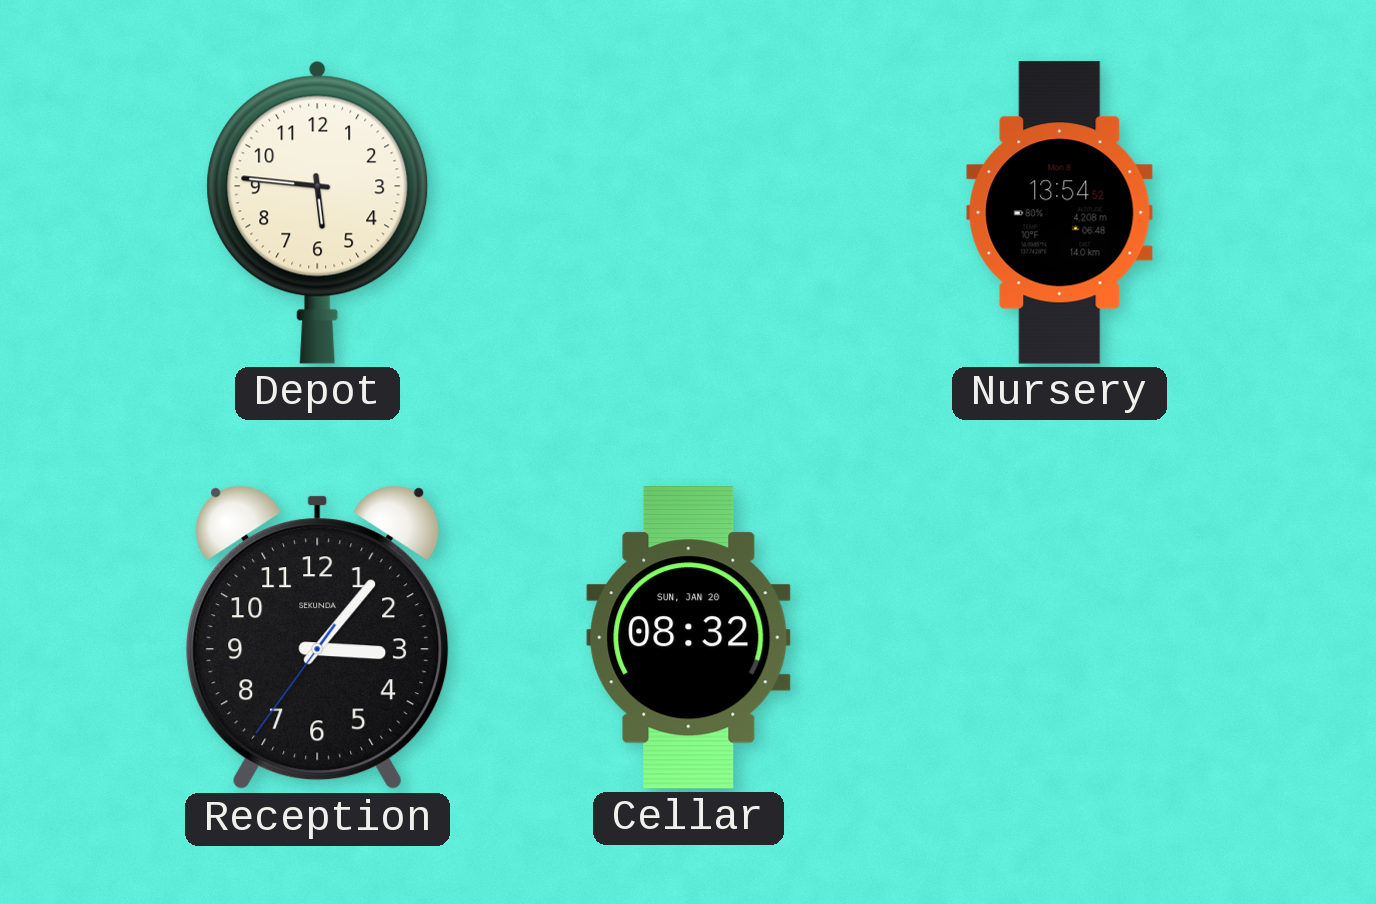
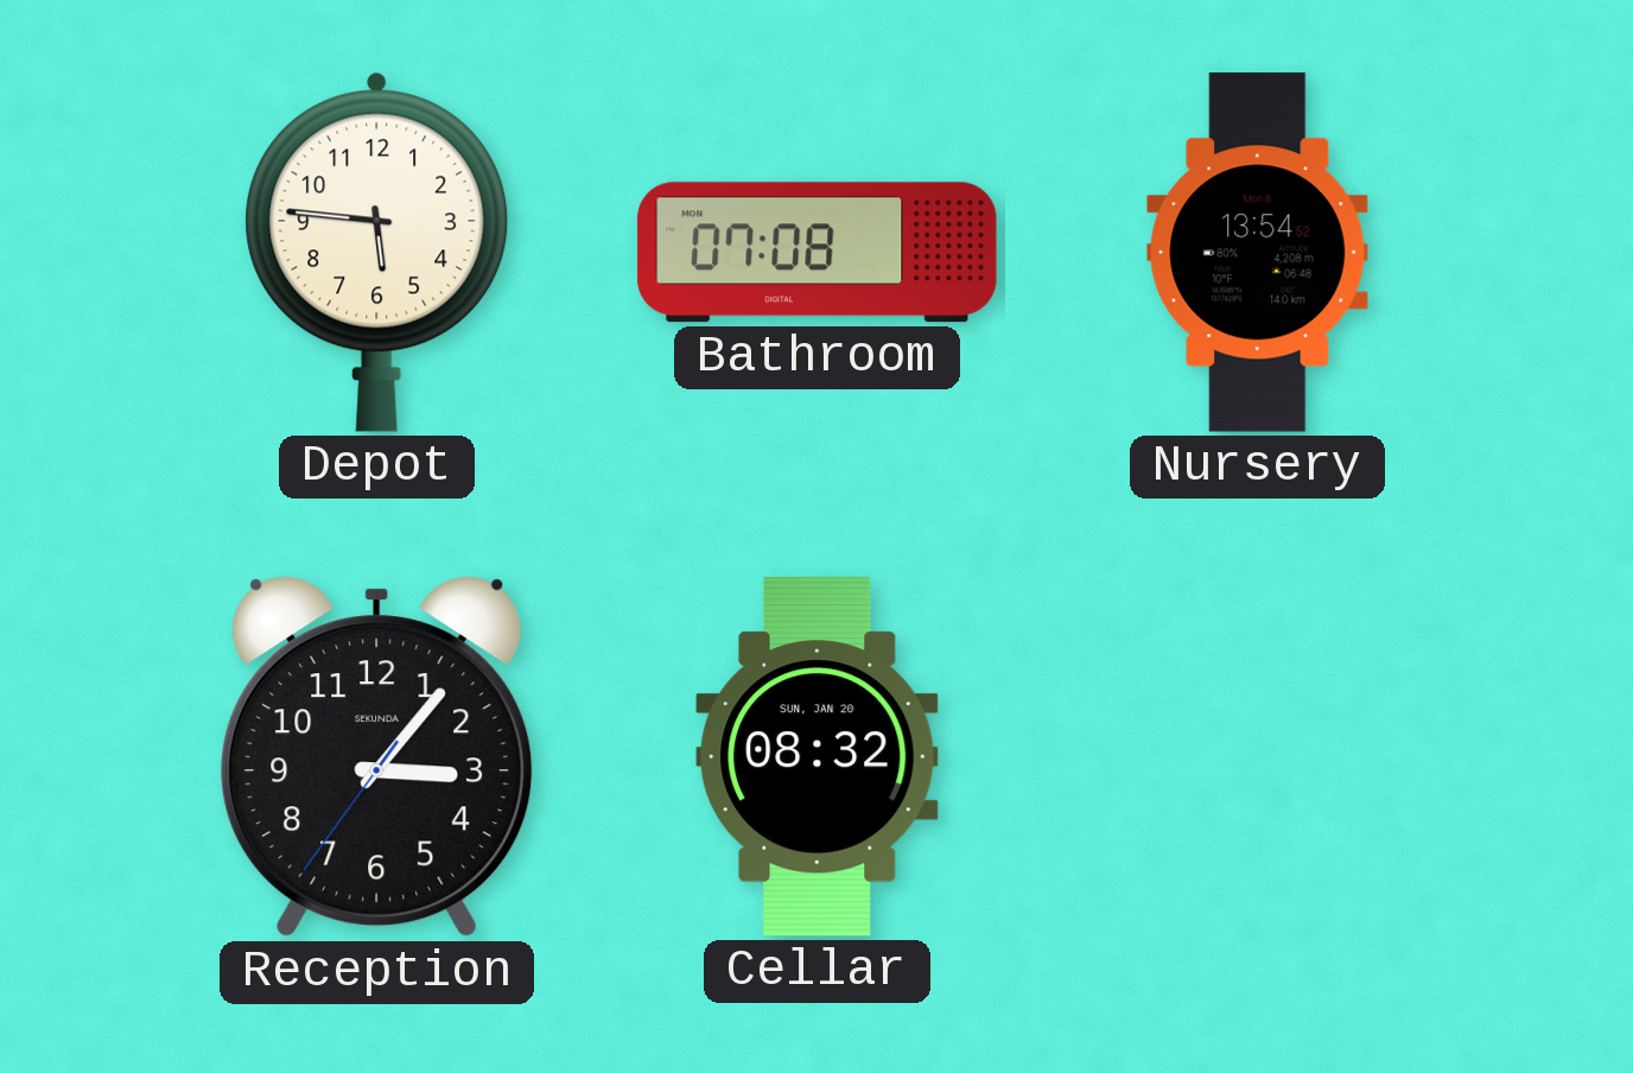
Bathroom: none -> 07:08 (818, 253)
